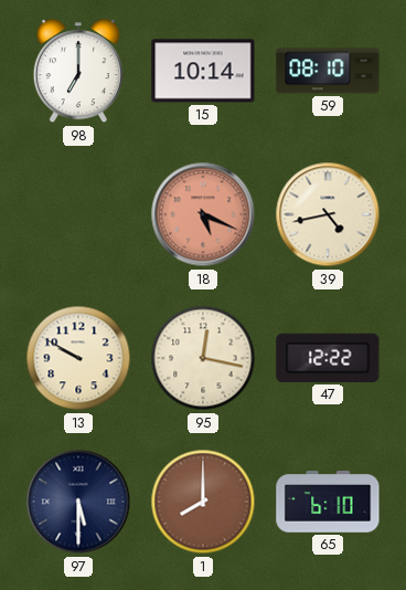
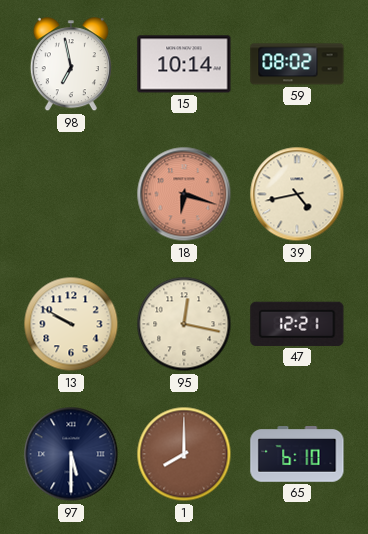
98: 7:00 -> 6:58 (71, 65)
59: 08:10 -> 08:02 (297, 64)
18: 5:19 -> 6:18 (184, 194)
47: 12:22 -> 12:21 (297, 324)
